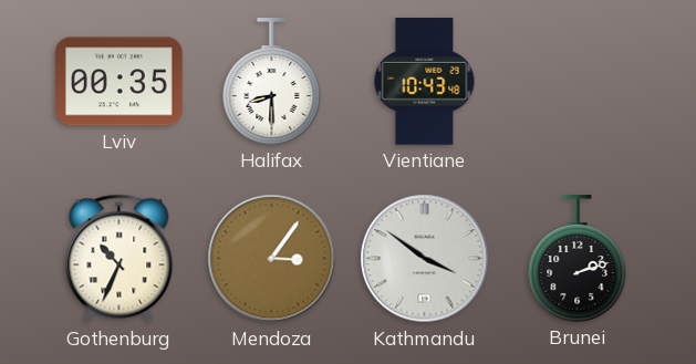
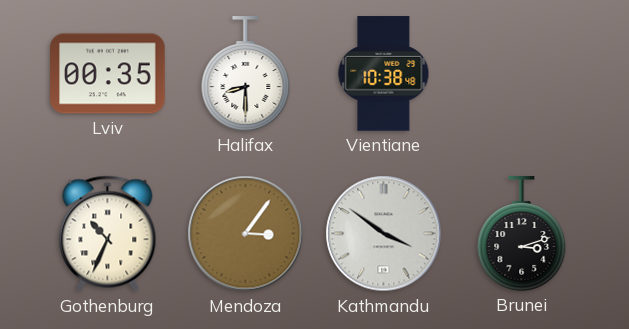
Vientiane: 10:43 -> 10:38 (384, 74)
Brunei: 2:12 -> 3:12 (522, 234)
